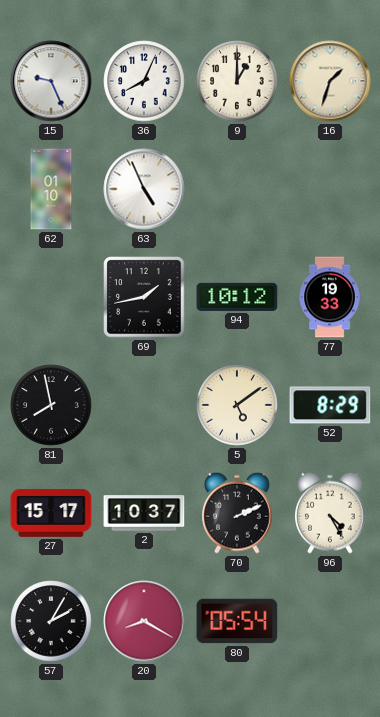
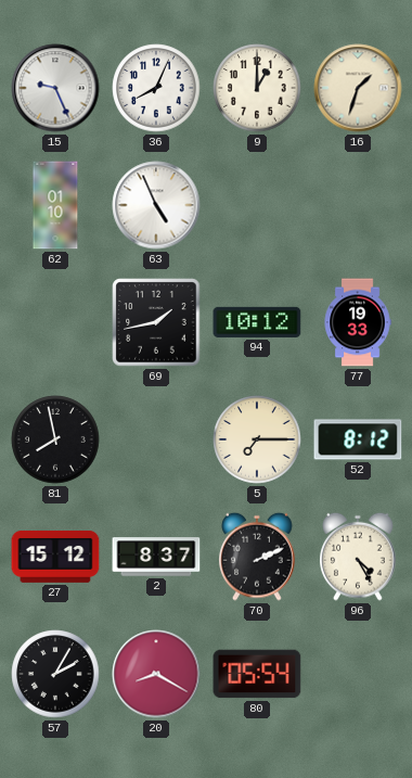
5: 5:09 -> 7:15 (257, 439)
52: 8:29 -> 8:12 (358, 439)
27: 15:17 -> 15:12 (55, 557)
2: 10:37 -> 8:37 (156, 557)
